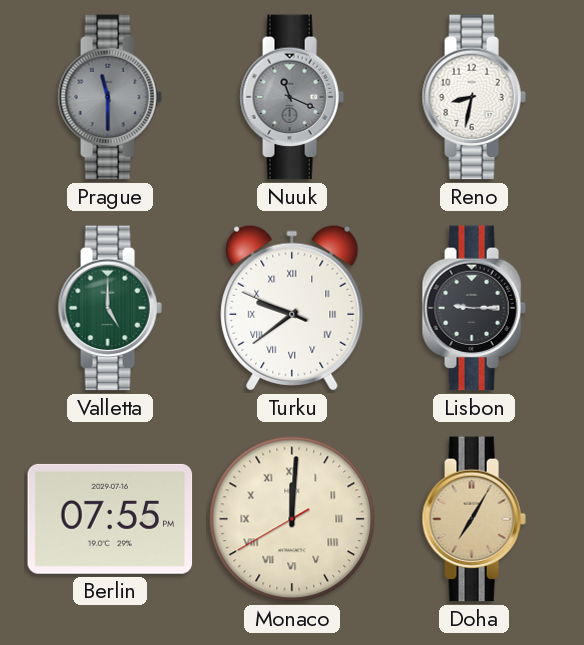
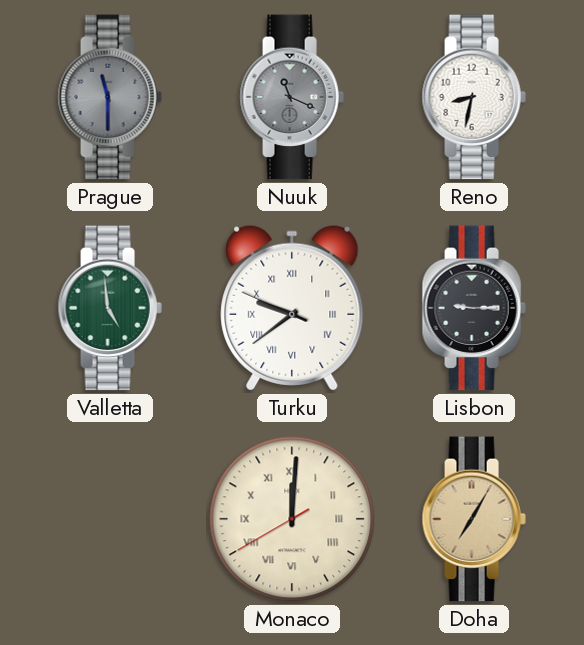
Valletta: 5:00 -> 4:59 (110, 308)
Berlin: 07:55 -> none (110, 519)
